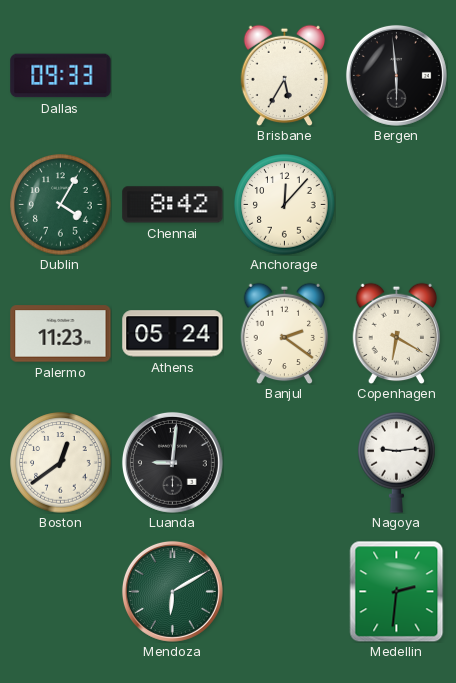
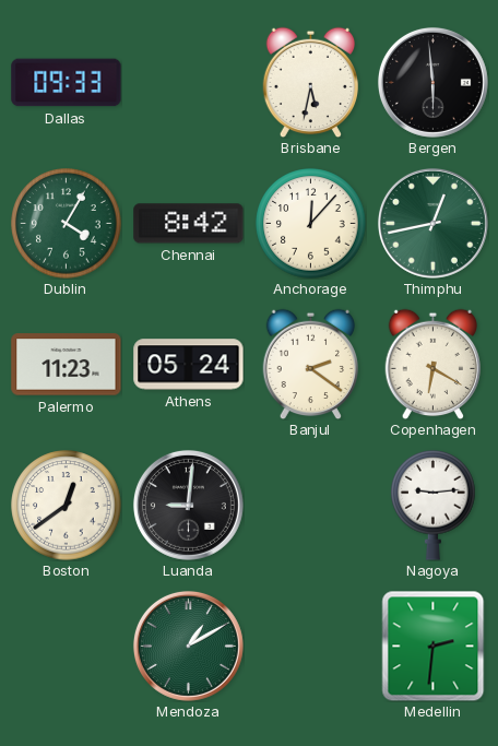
Brisbane: 5:35 -> 5:32 (311, 82)
Thimphu: none -> 12:43 (432, 223)
Mendoza: 6:10 -> 1:10 (188, 646)
